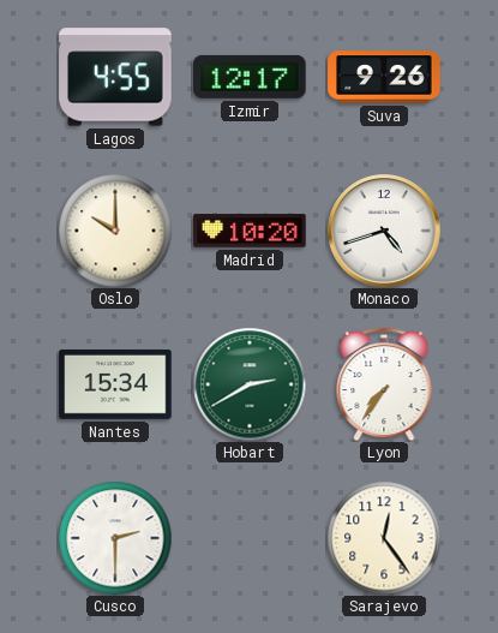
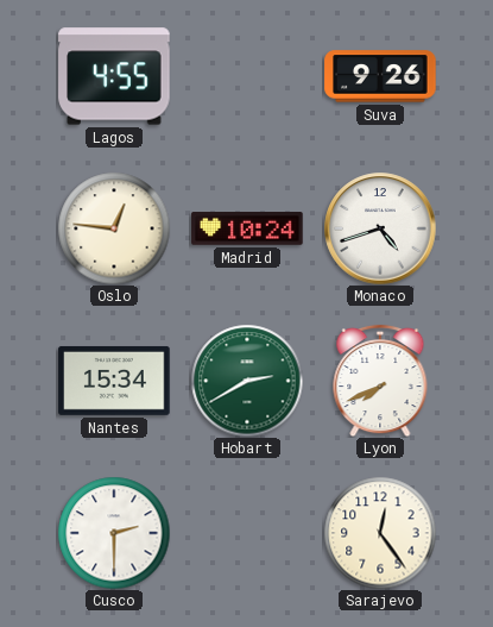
Izmir: 12:17 -> none (250, 77)
Oslo: 10:00 -> 12:46 (114, 228)
Madrid: 10:20 -> 10:24 (247, 228)
Lyon: 7:36 -> 7:41 (380, 381)
